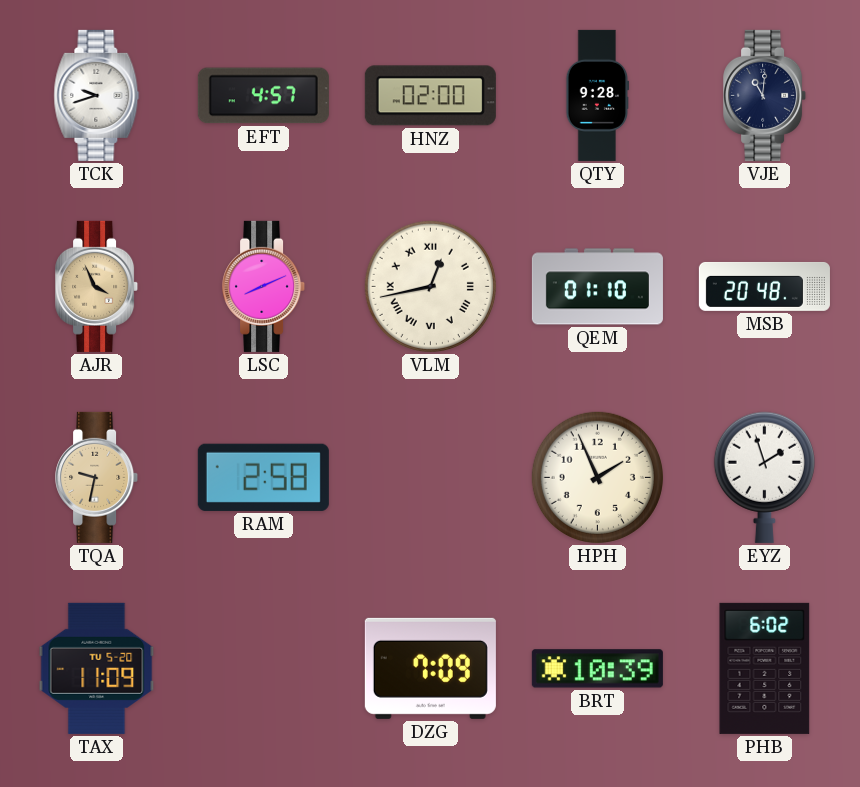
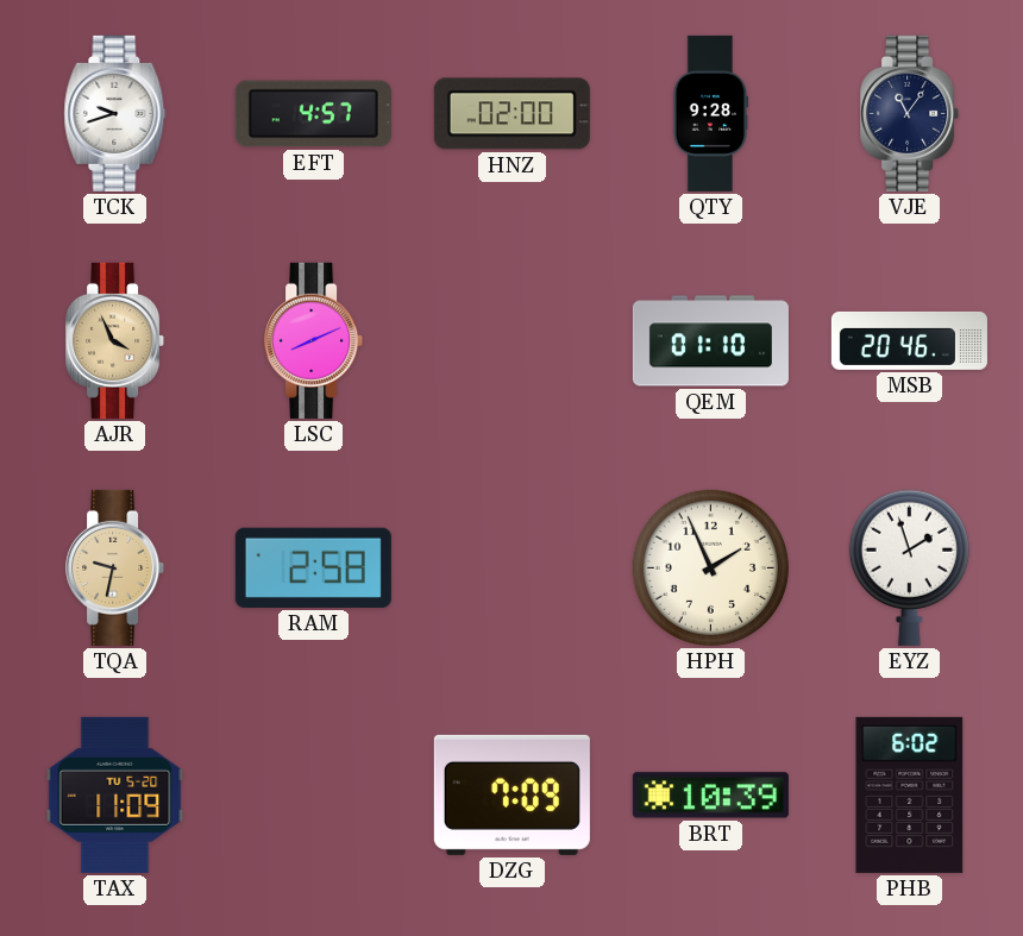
VJE: 11:01 -> 11:06 (910, 113)
VLM: 12:43 -> none (430, 286)
MSB: 20:48 -> 20:46 (909, 340)
